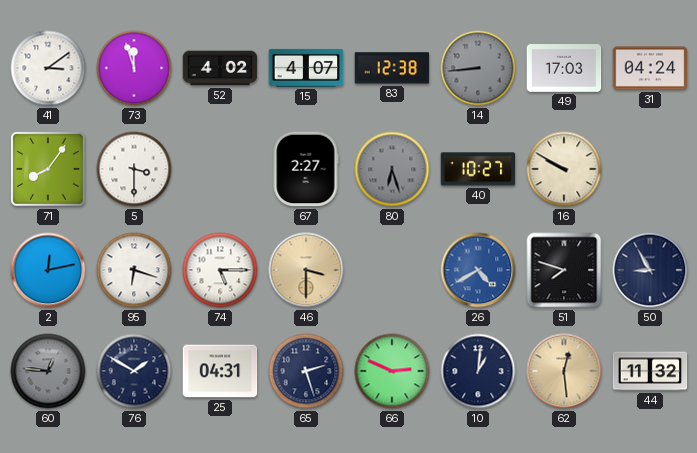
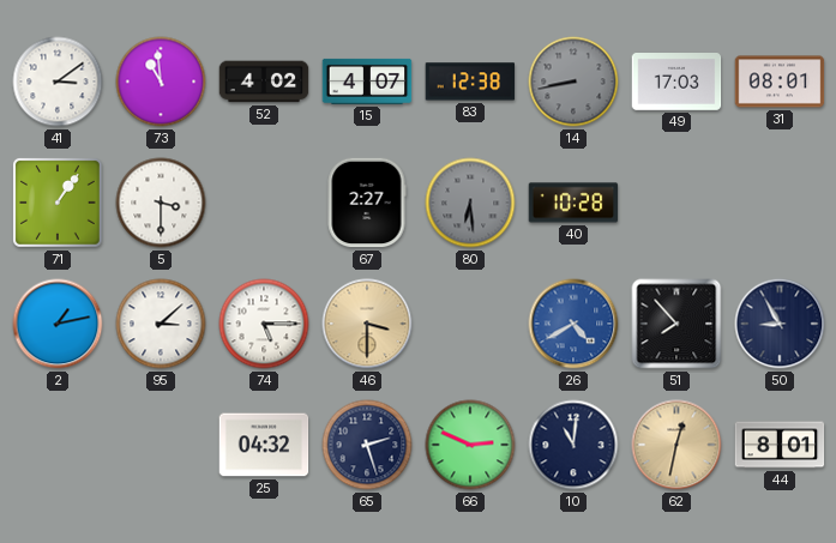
73: 11:57 -> 10:59 (161, 82)
14: 8:44 -> 8:43 (573, 82)
31: 04:24 -> 08:01 (780, 82)
71: 8:06 -> 1:06 (59, 204)
80: 6:27 -> 6:29 (470, 203)
40: 10:27 -> 10:28 (573, 203)
16: 9:50 -> none (564, 169)
2: 12:13 -> 1:13 (58, 324)
95: 6:18 -> 3:08 (161, 324)
51: 7:48 -> 7:53 (676, 324)
60: 12:46 -> none (48, 371)
76: 1:50 -> none (134, 371)
25: 04:31 -> 04:32 (264, 445)
10: 1:01 -> 11:01 (573, 445)
62: 12:29 -> 12:32 (676, 445)
44: 11:32 -> 8:01 (780, 445)
